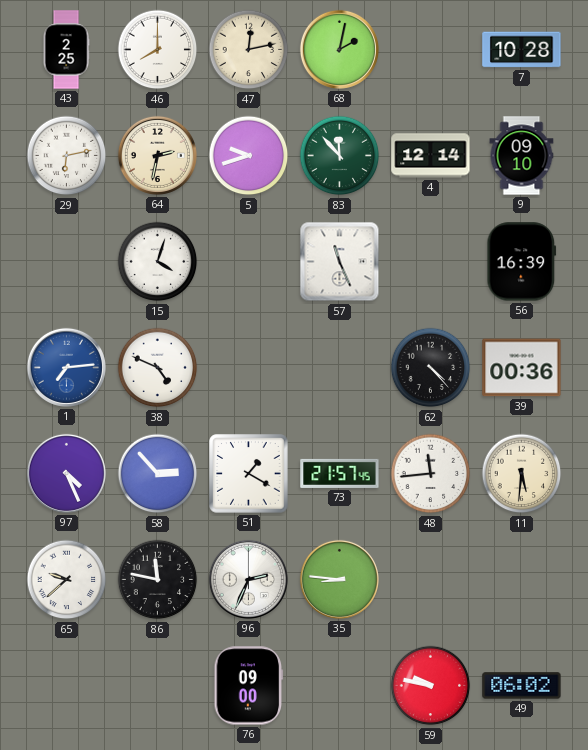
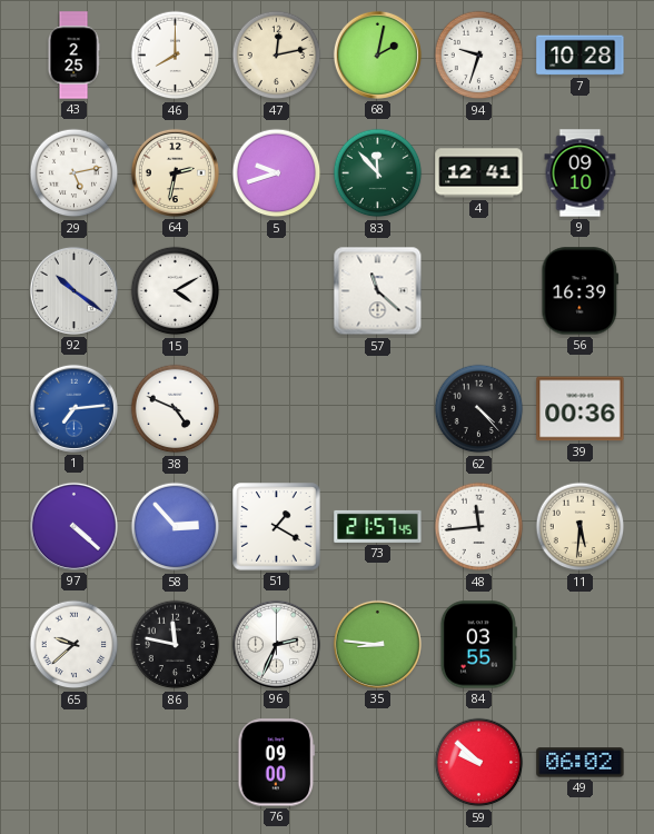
94: none -> 9:33 (479, 56)
29: 6:13 -> 5:13 (75, 173)
4: 12:14 -> 12:41 (479, 173)
92: none -> 10:21 (73, 290)
15: 4:03 -> 4:10 (176, 291)
57: 11:26 -> 11:22 (378, 291)
97: 4:26 -> 4:22 (73, 526)
84: none -> 03:55 (478, 645)
59: 9:47 -> 9:52 (479, 763)
